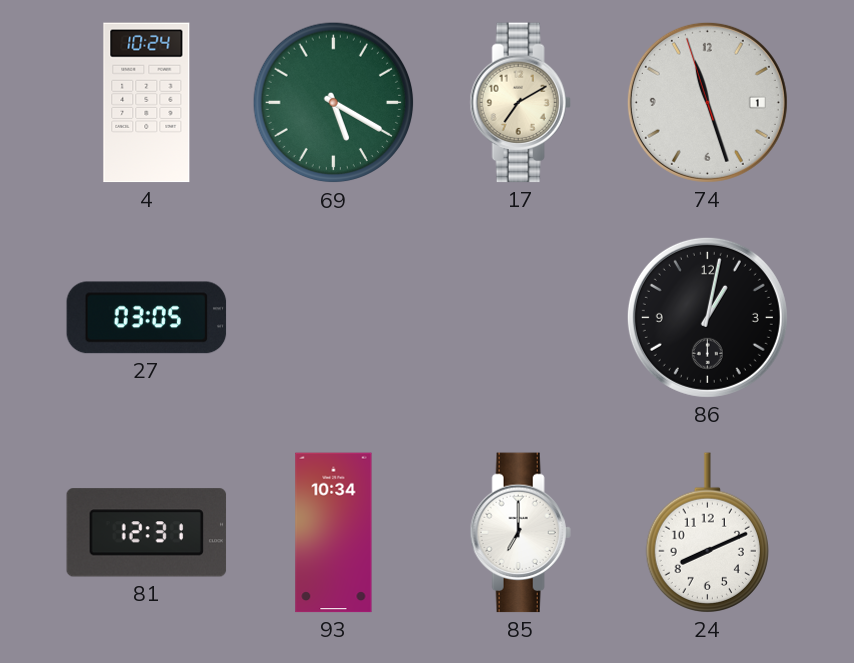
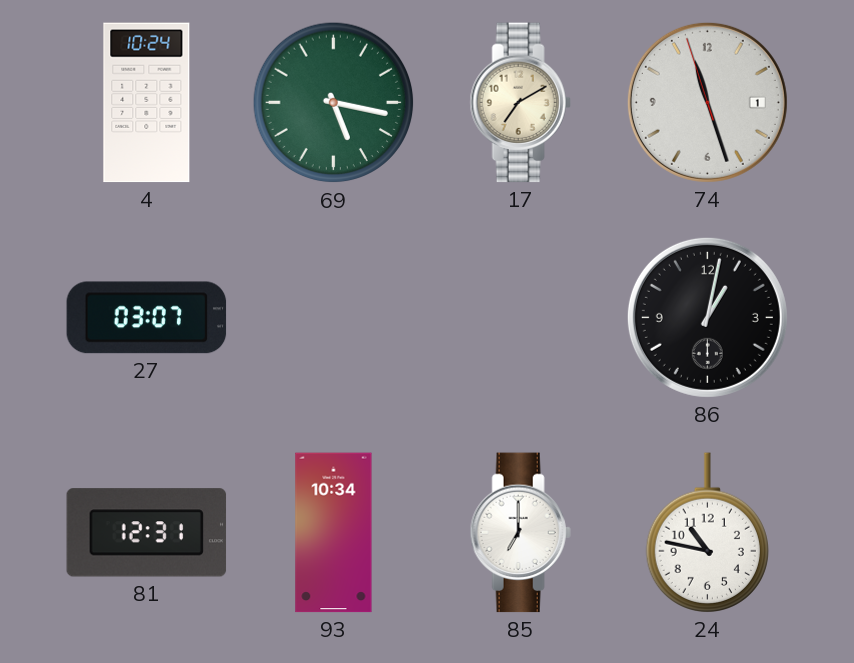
69: 5:20 -> 5:17 (334, 103)
27: 03:05 -> 03:07 (147, 318)
24: 8:11 -> 10:47 (707, 533)
